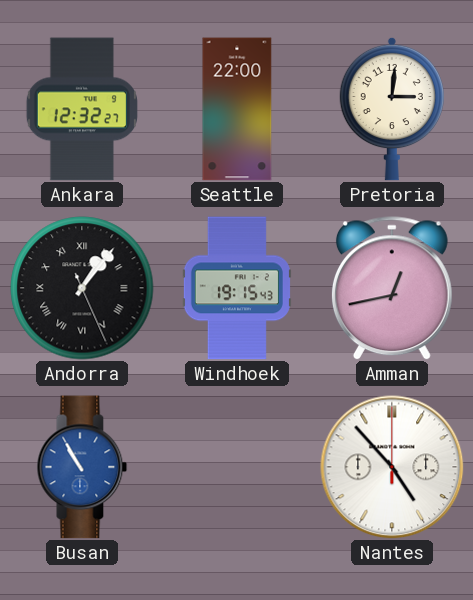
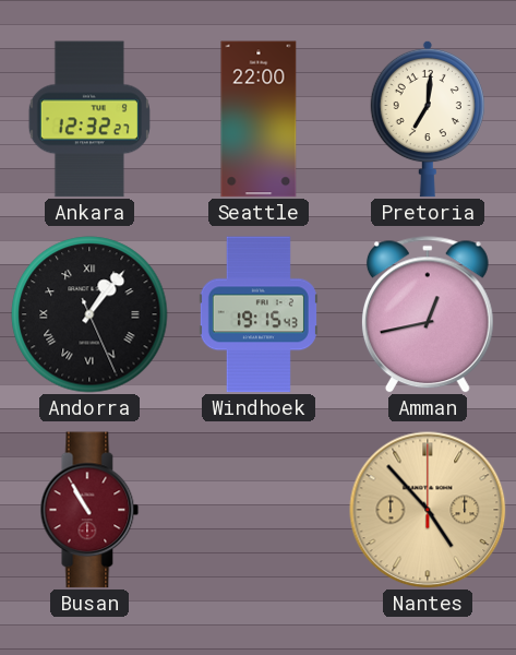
Pretoria: 3:01 -> 7:01 (428, 119)
Busan dial: blue -> burgundy (89, 510)
Nantes dial: white -> champagne (428, 510)
